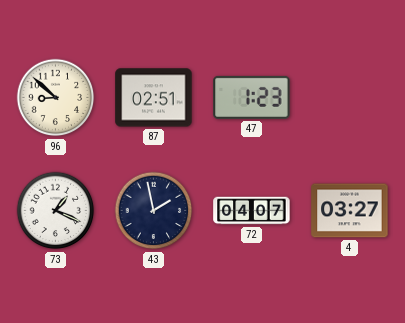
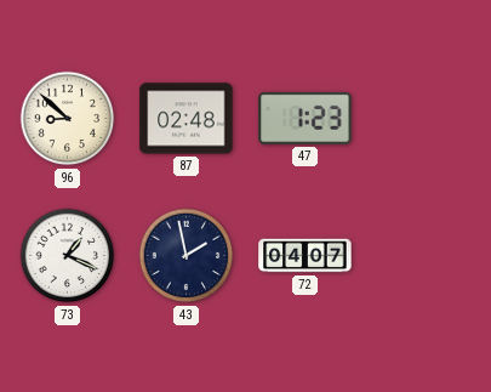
87: 02:51 -> 02:48 (187, 119)
4: 03:27 -> none (350, 211)
